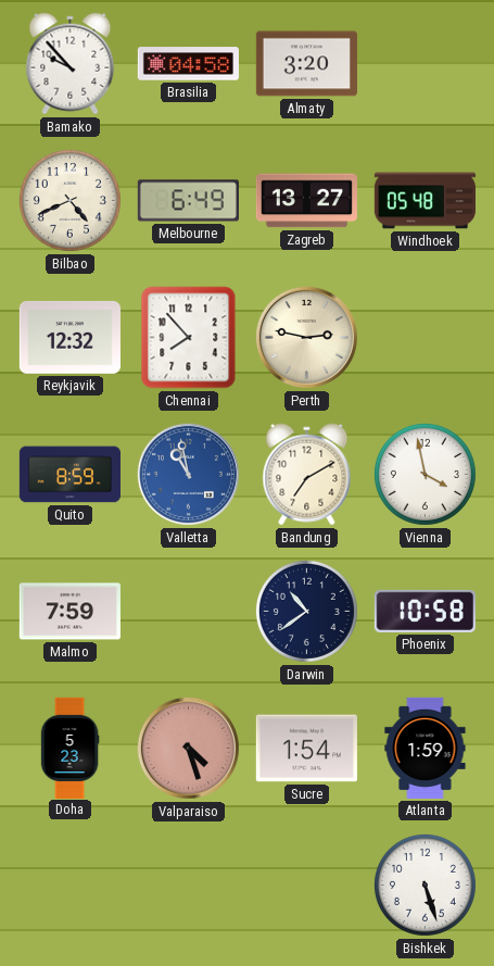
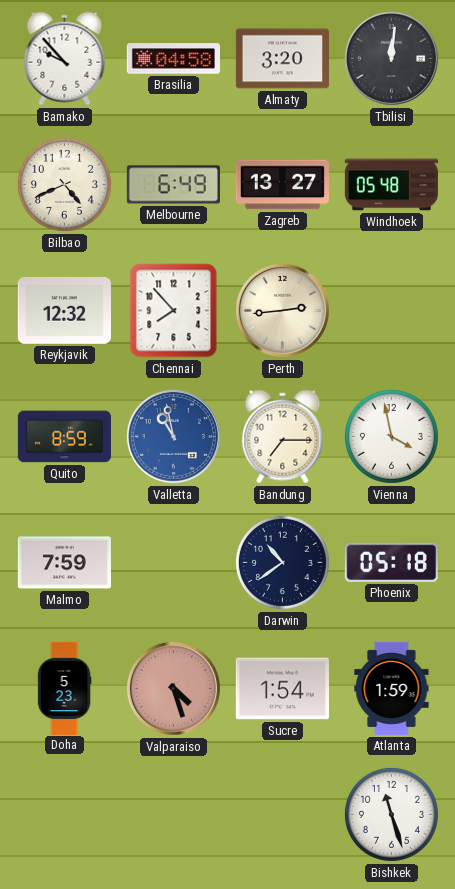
Tbilisi: none -> 12:01 (391, 58)
Perth: 2:47 -> 2:44 (282, 310)
Bandung: 7:10 -> 7:15 (283, 437)
Phoenix: 10:58 -> 05:18 (391, 562)
Bishkek: 5:27 -> 11:27 (391, 814)
